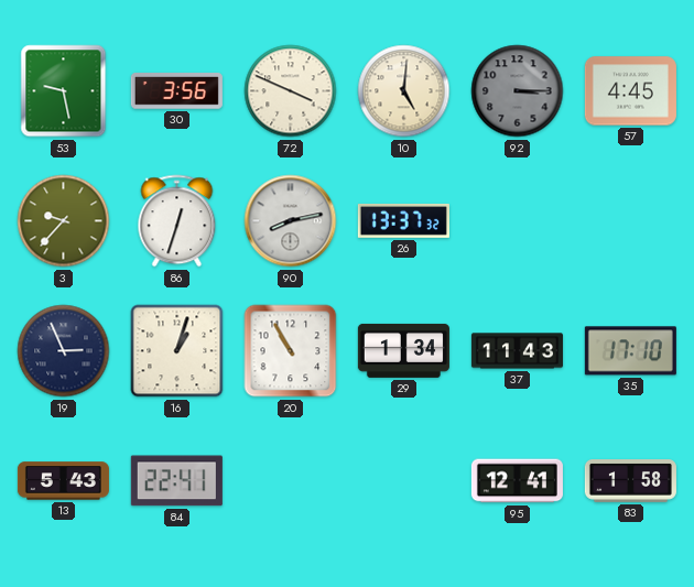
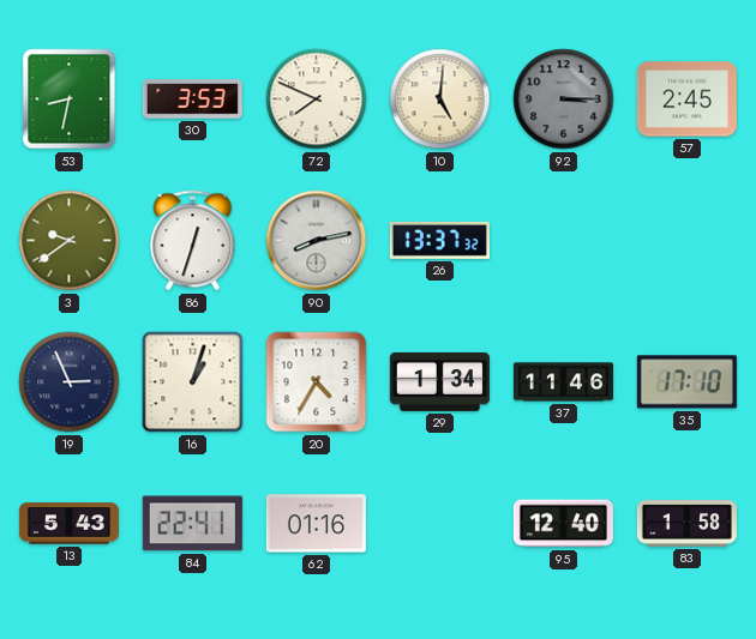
53: 9:28 -> 8:32 (70, 100)
30: 3:56 -> 3:53 (192, 100)
72: 3:49 -> 7:49 (317, 100)
57: 4:45 -> 2:45 (686, 100)
3: 9:37 -> 9:39 (70, 241)
20: 10:55 -> 4:35 (317, 382)
37: 11:43 -> 11:46 (563, 382)
62: none -> 01:16 (316, 524)
95: 12:41 -> 12:40 (563, 524)
